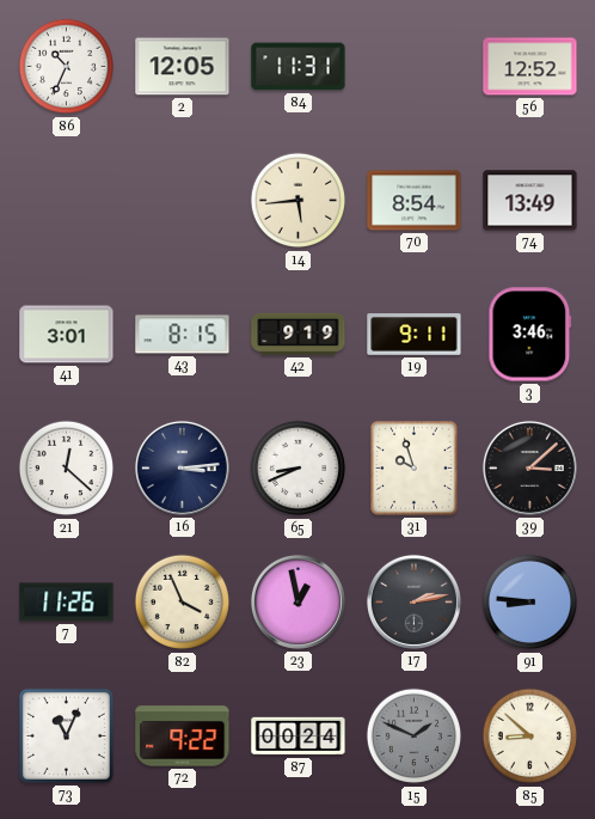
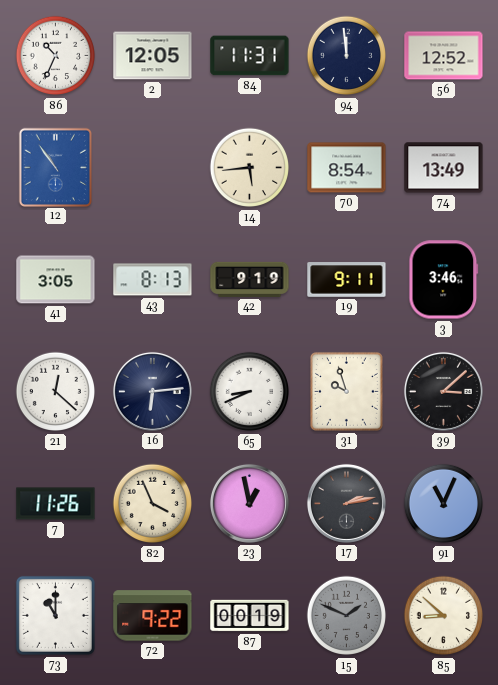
94: none -> 11:59 (347, 56)
12: none -> 10:54 (55, 167)
41: 3:01 -> 3:05 (56, 280)
43: 8:15 -> 8:13 (153, 280)
16: 3:14 -> 6:14 (152, 391)
91: 8:46 -> 11:04 (444, 504)
73: 11:04 -> 11:00 (55, 615)
87: 00:24 -> 00:19 (250, 616)
